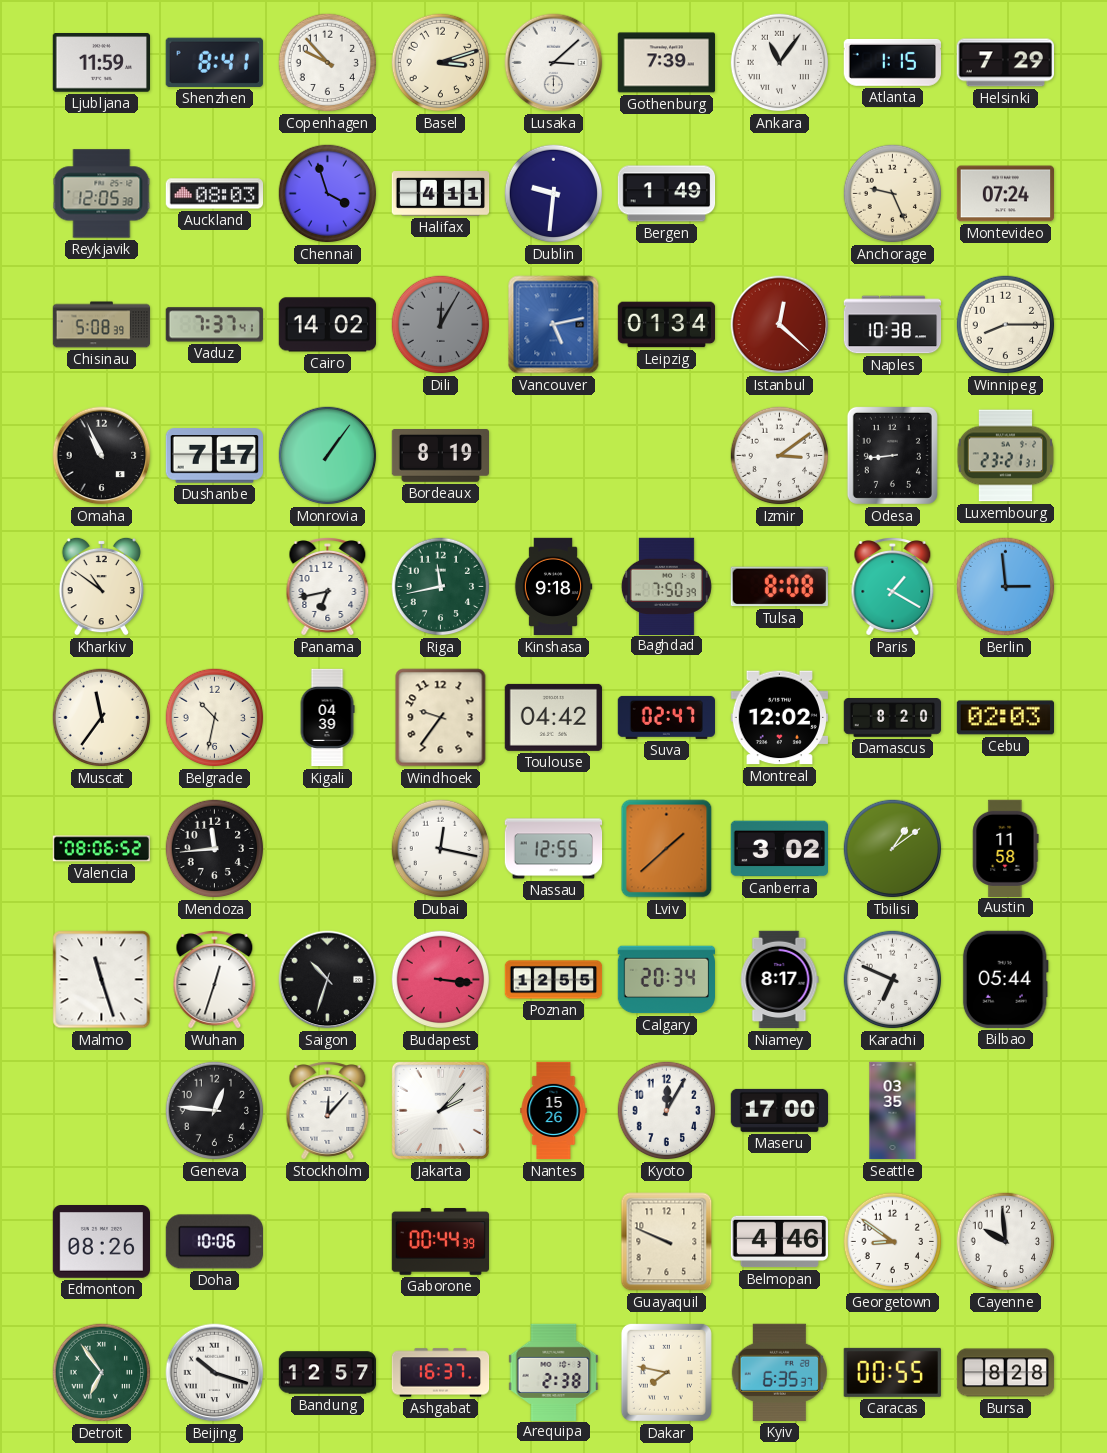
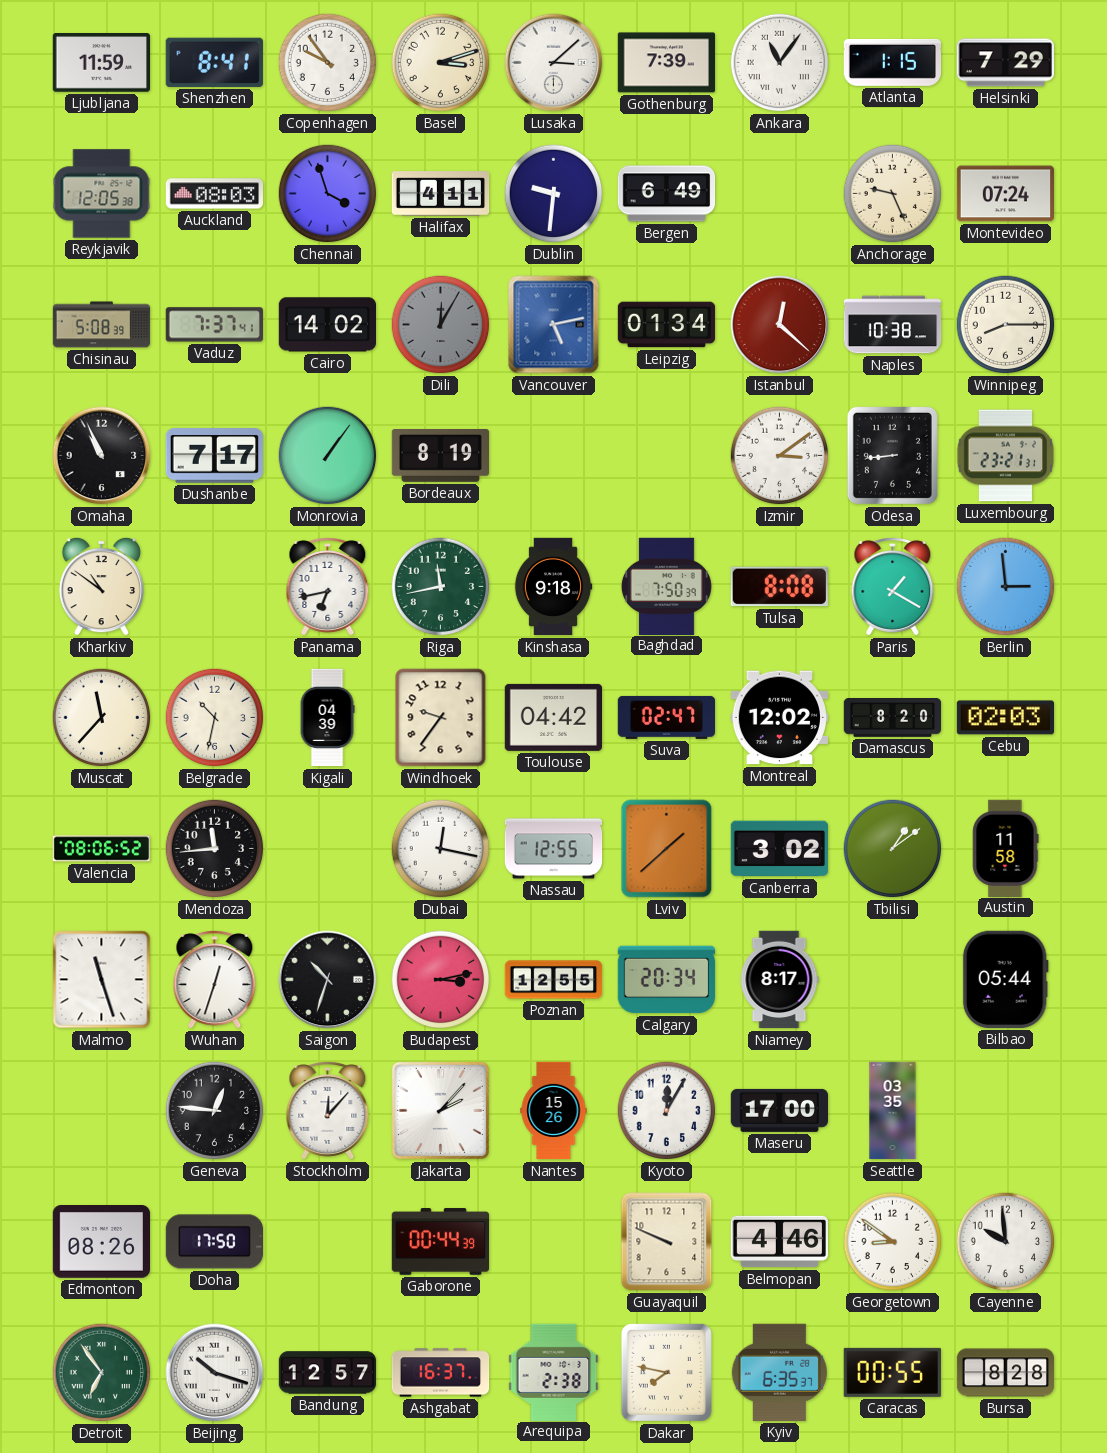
Copenhagen: 9:53 -> 9:54 (328, 63)
Bergen: 1:49 -> 6:49 (667, 194)
Muscat: 11:36 -> 11:37 (102, 718)
Budapest: 3:16 -> 3:13 (441, 980)
Karachi: 6:49 -> none (893, 980)
Doha: 10:06 -> 17:50 (214, 1242)
